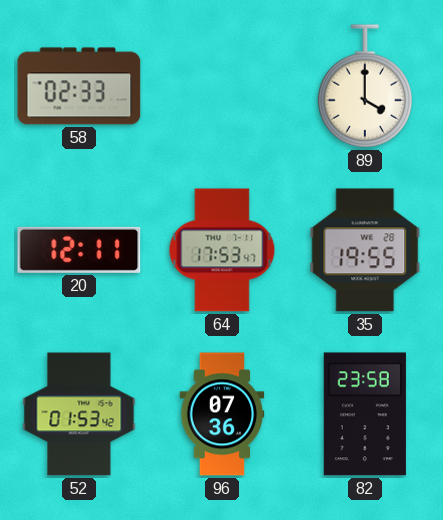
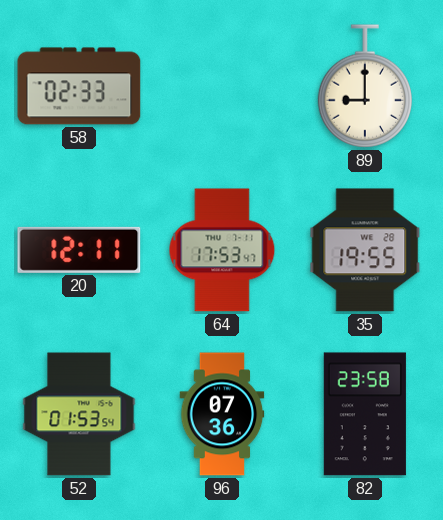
89: 4:00 -> 9:00 (364, 86)
52: 01:53:42 -> 01:53:54 (79, 414)
